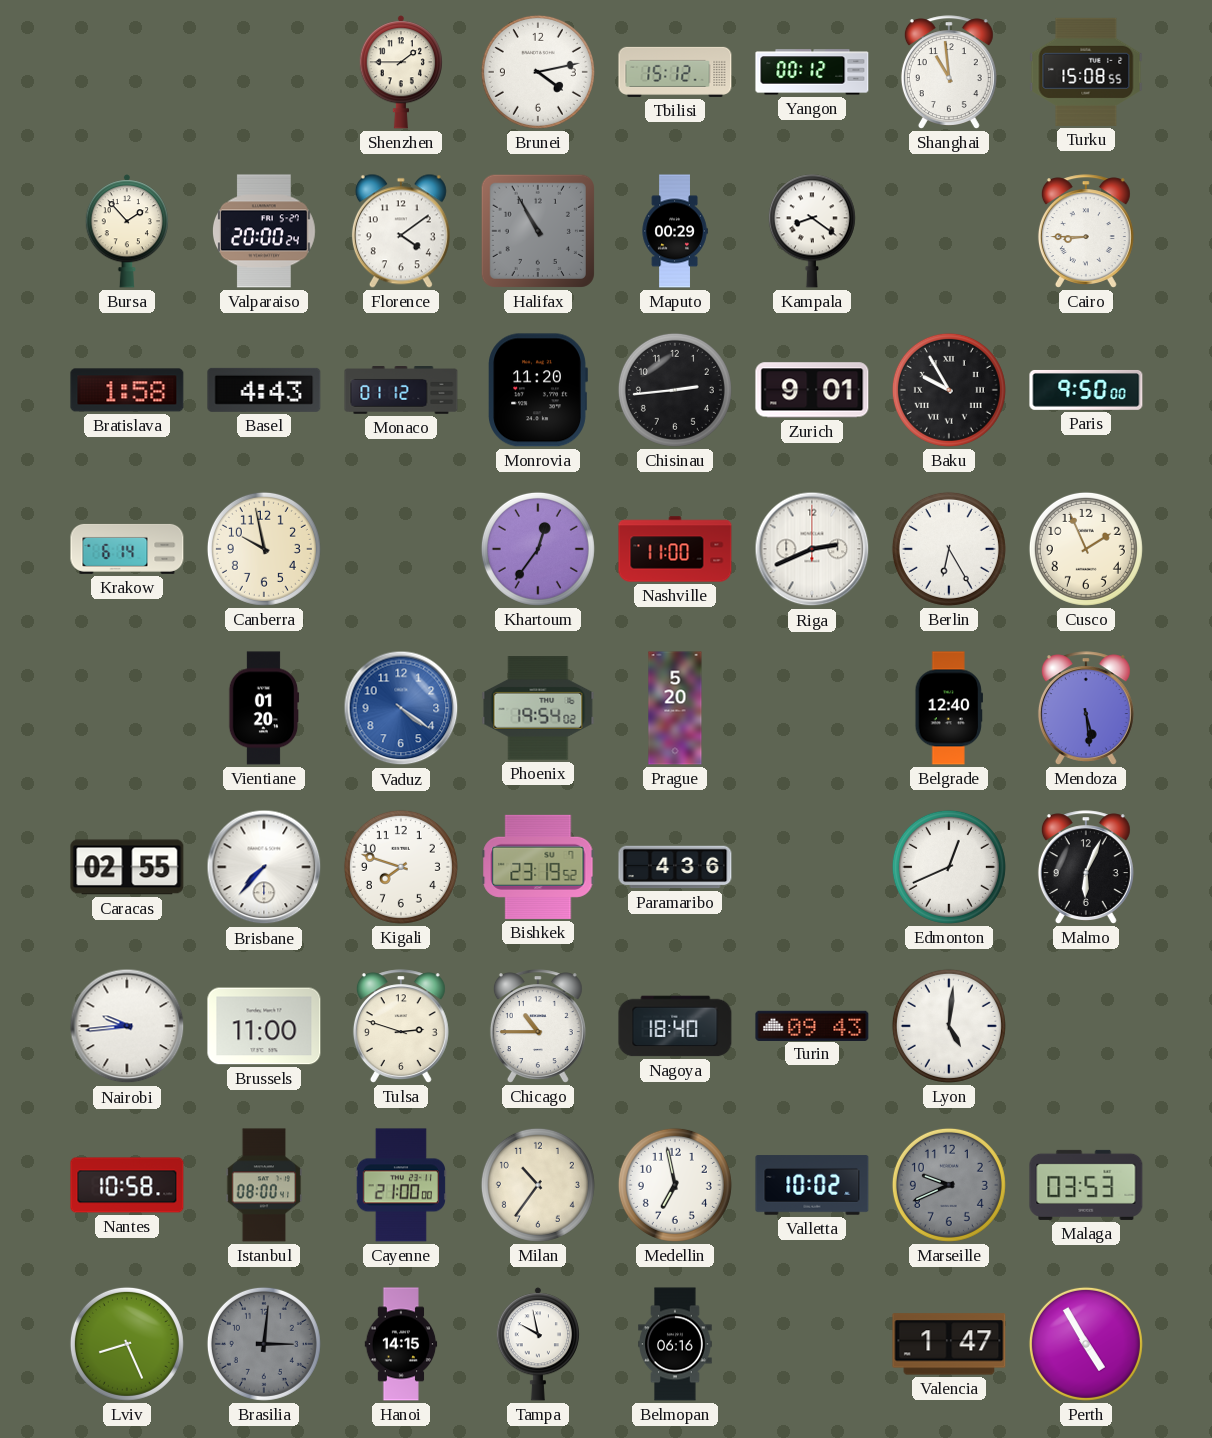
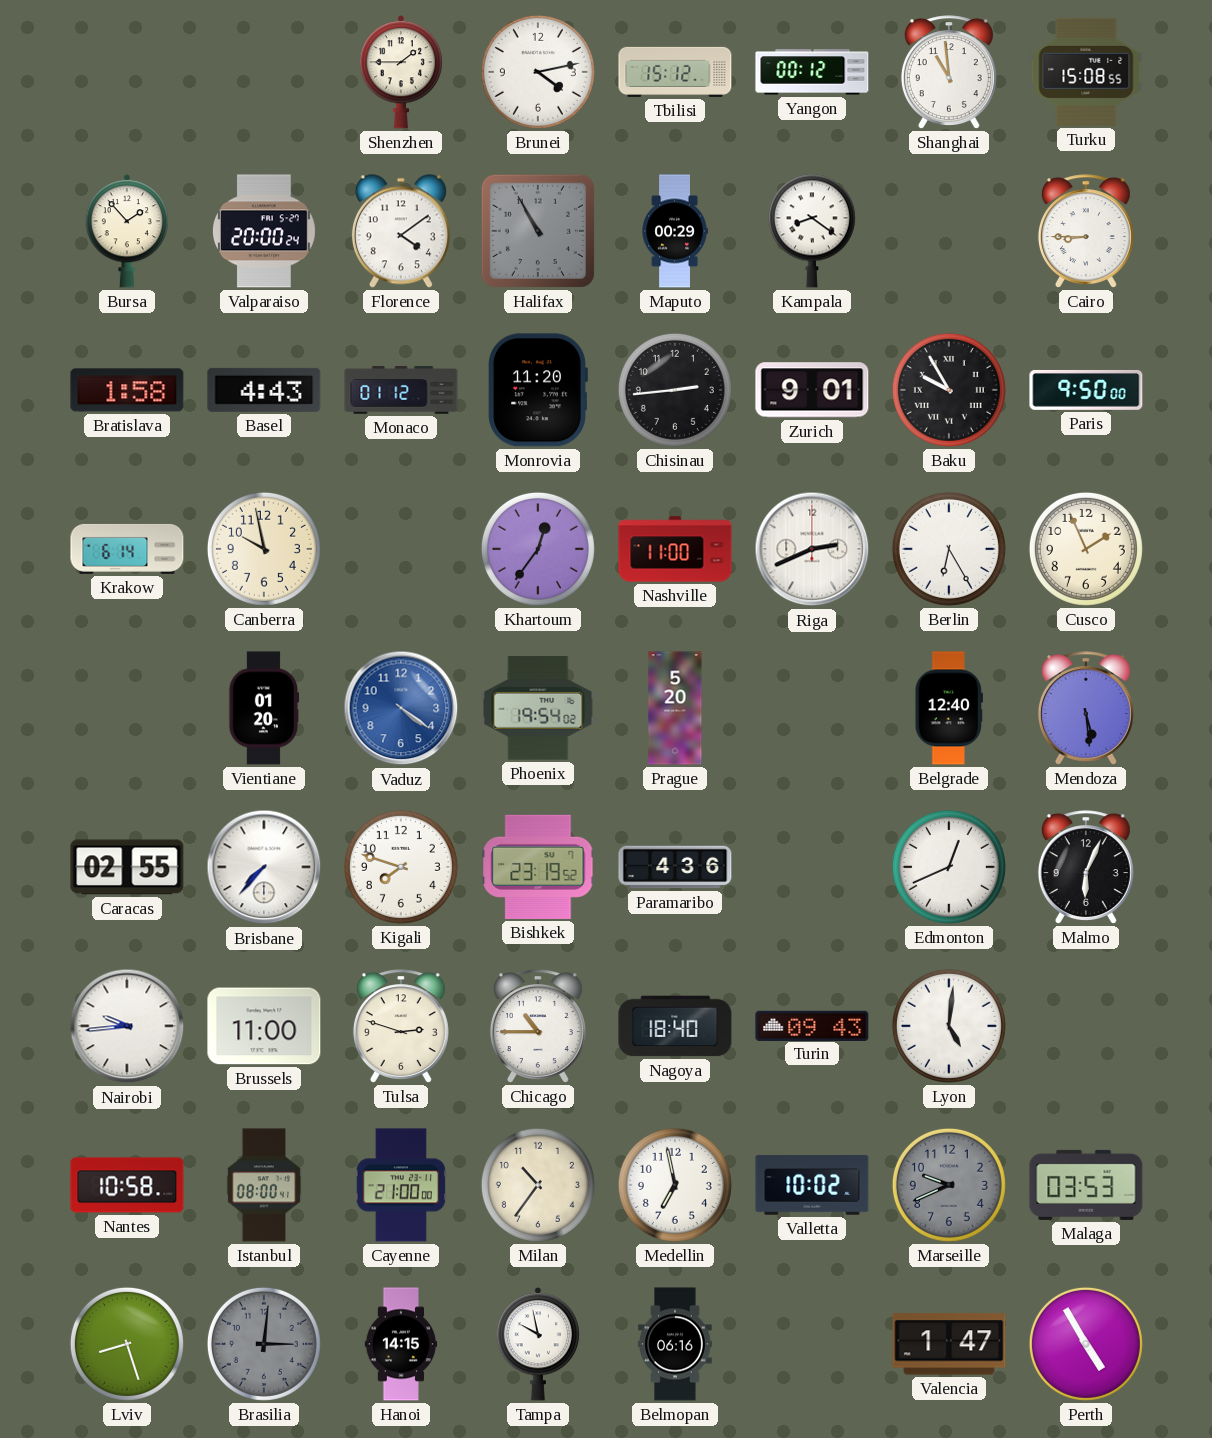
Lviv: 8:26 -> 8:27 (127, 1344)
